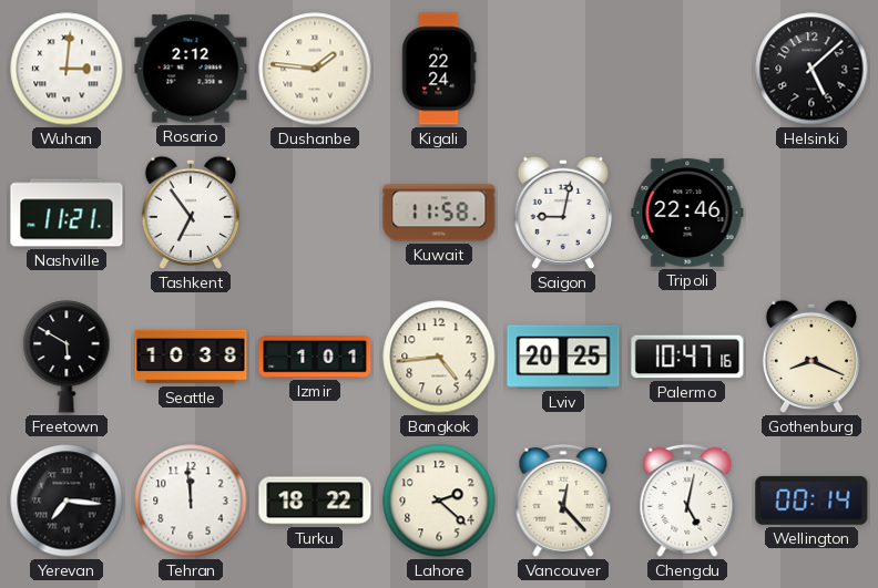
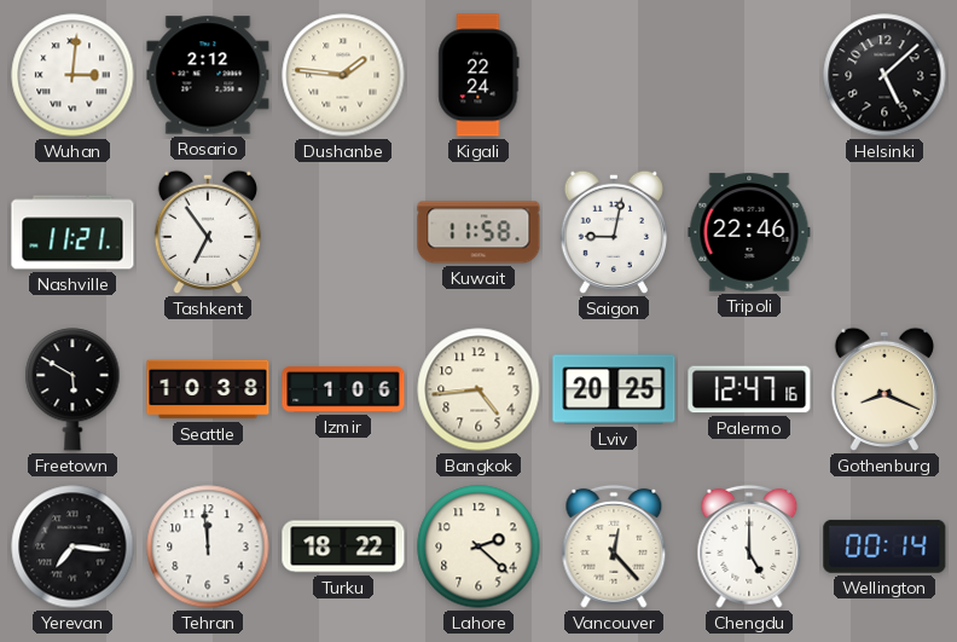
Izmir: 1:01 -> 1:06 (343, 389)
Palermo: 10:47 -> 12:47 (749, 389)
Chengdu: 5:02 -> 5:00 (749, 546)
